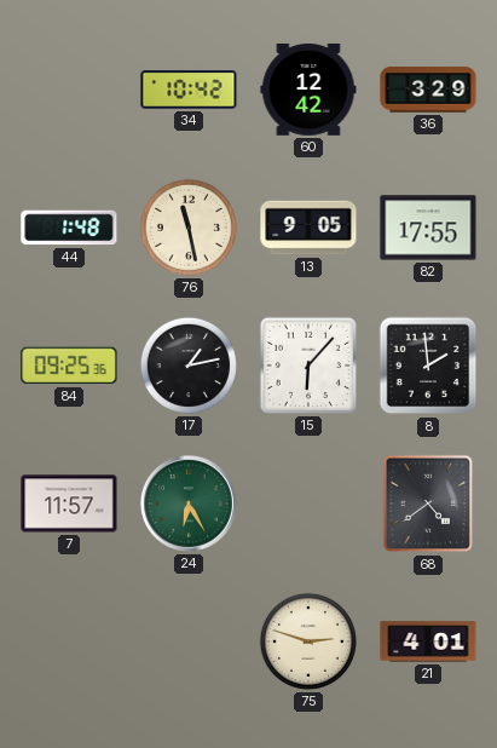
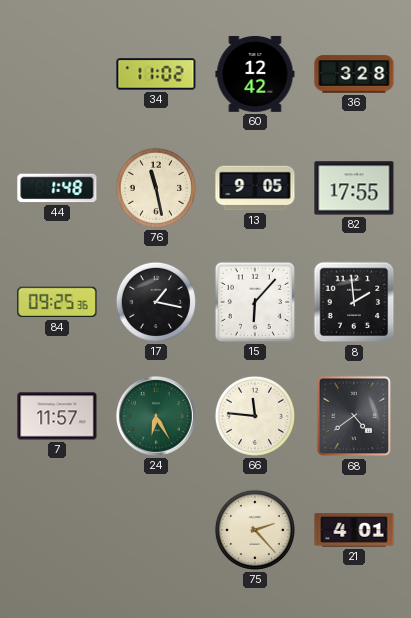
34: 10:42 -> 11:02 (156, 74)
36: 3:29 -> 3:28 (354, 74)
17: 1:13 -> 1:17 (156, 302)
66: none -> 11:46 (255, 416)
75: 2:48 -> 2:23 (255, 530)
